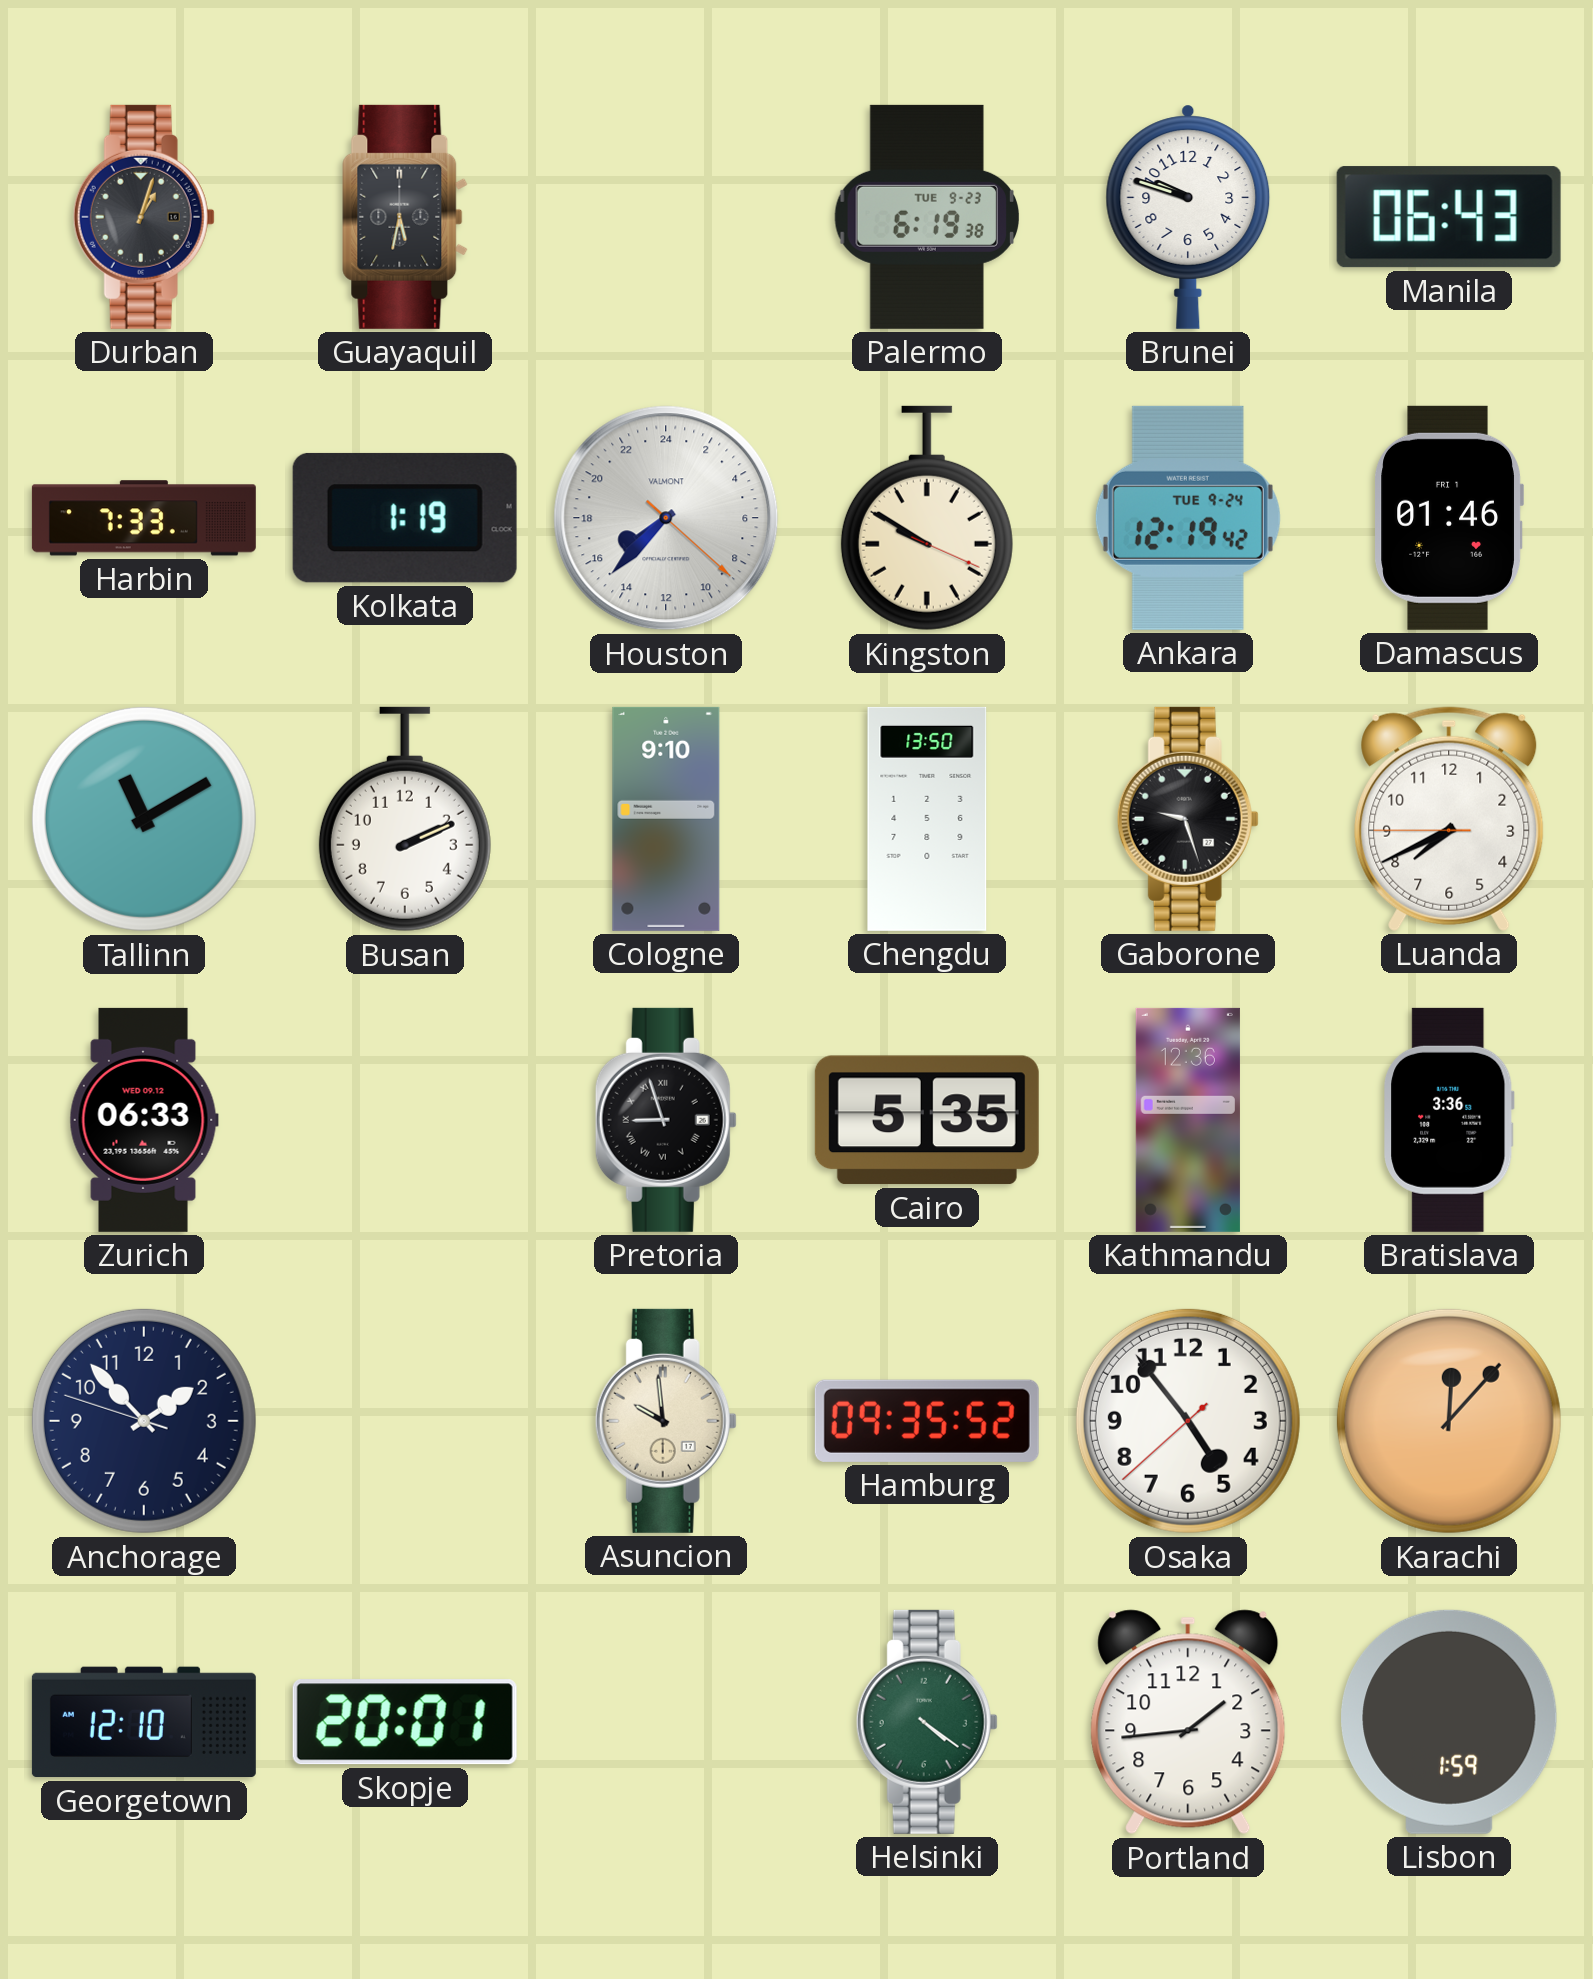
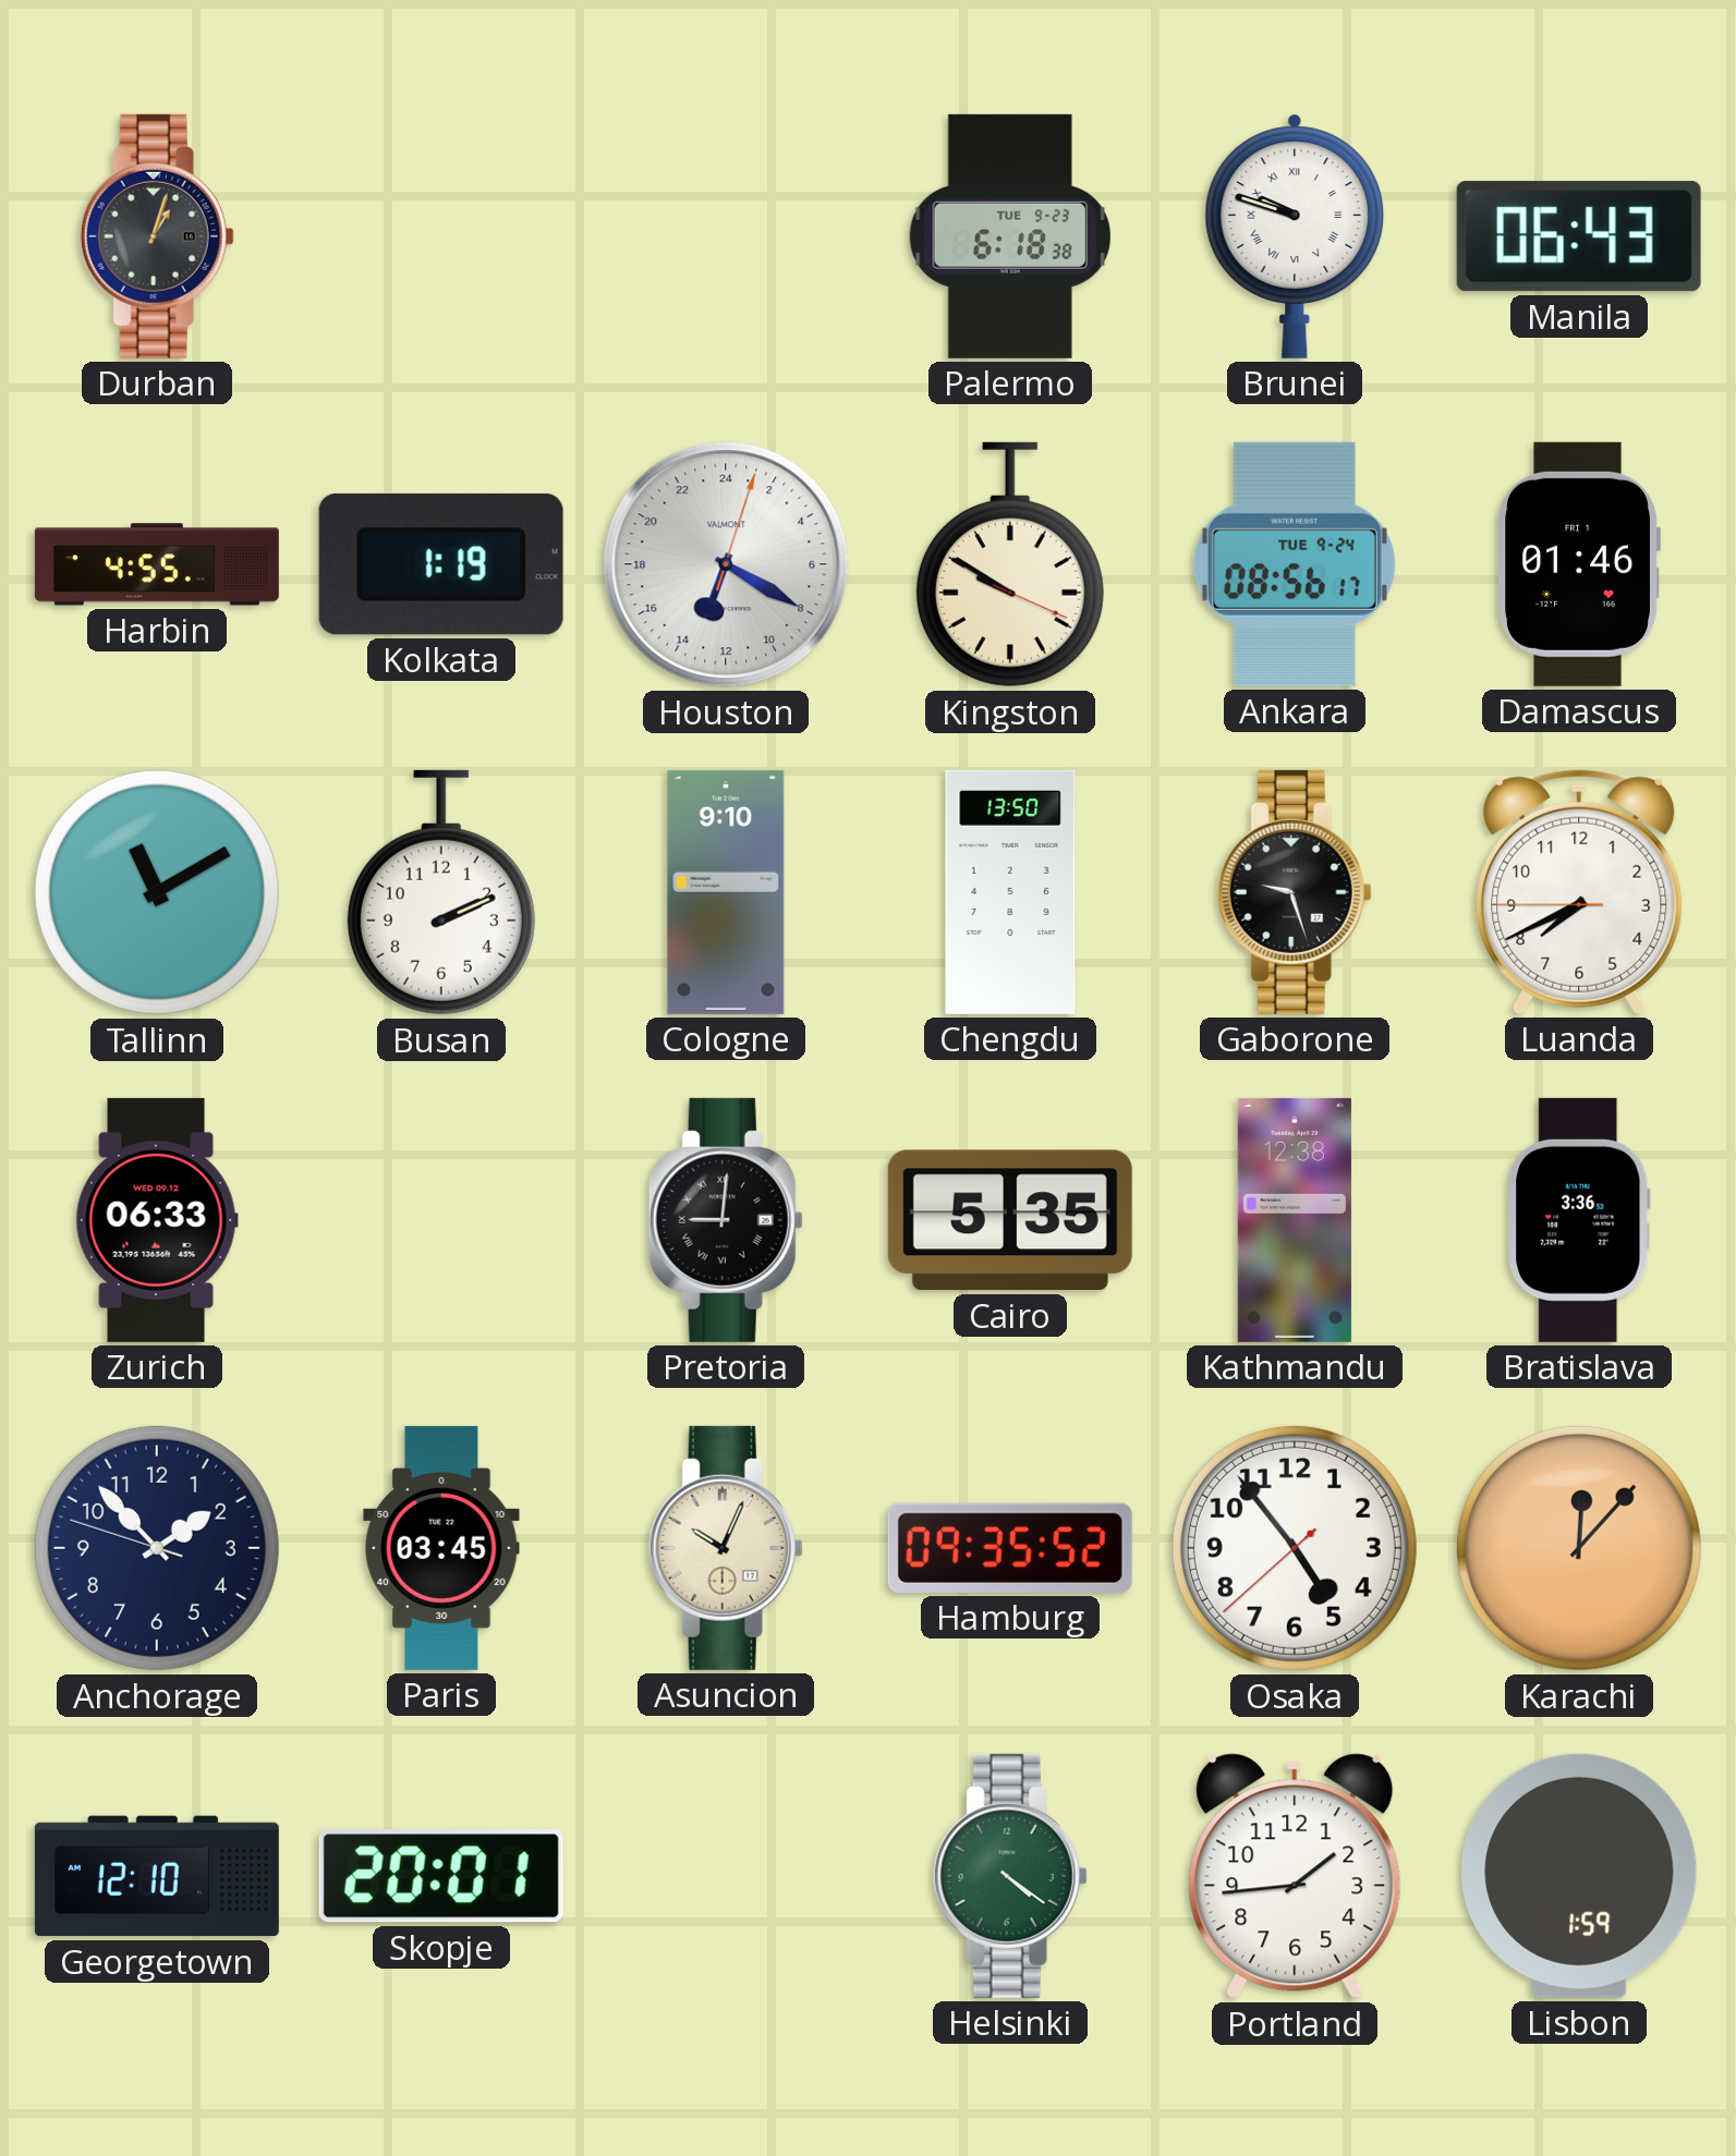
Guayaquil: 5:32 -> none (405, 217)
Palermo: 6:19 -> 6:18 (1009, 236)
Brunei numerals: Arabic -> Roman (1295, 236)
Harbin: 7:33 -> 4:55 (157, 564)
Houston: 15:37 -> 13:20 (726, 564)
Ankara: 12:19 -> 08:56 (1295, 564)
Pretoria: 8:57 -> 9:01 (726, 1220)
Kathmandu: 12:36 -> 12:38 (1295, 1220)
Paris: none -> 03:45 (441, 1548)
Asuncion: 9:59 -> 10:04 (726, 1548)
